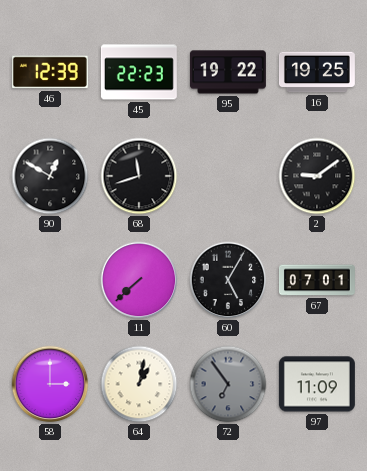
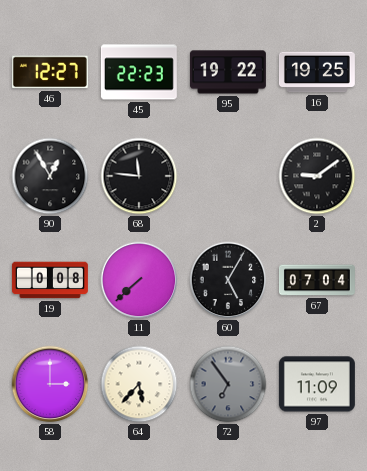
46: 12:39 -> 12:27 (50, 72)
90: 12:50 -> 12:55 (50, 176)
68: 11:42 -> 11:46 (139, 176)
19: none -> 0:08 (50, 280)
67: 07:01 -> 07:04 (317, 280)
64: 1:02 -> 5:37 (139, 384)
